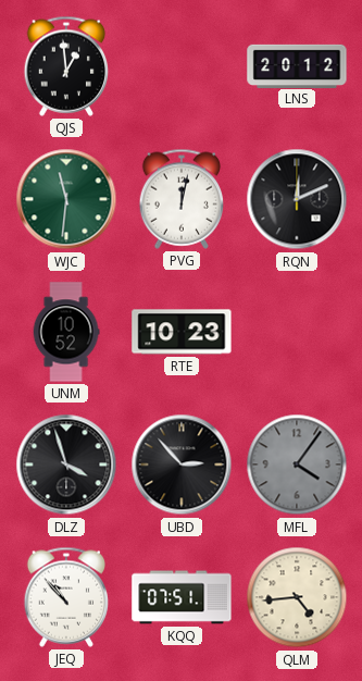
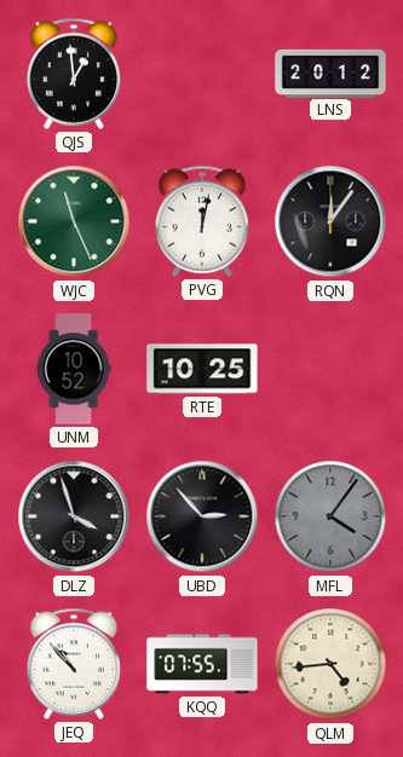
WJC: 11:31 -> 11:26 (74, 221)
RQN: 12:11 -> 12:06 (330, 221)
RTE: 10:23 -> 10:25 (202, 369)
KQQ: 07:51 -> 07:55 (202, 664)
